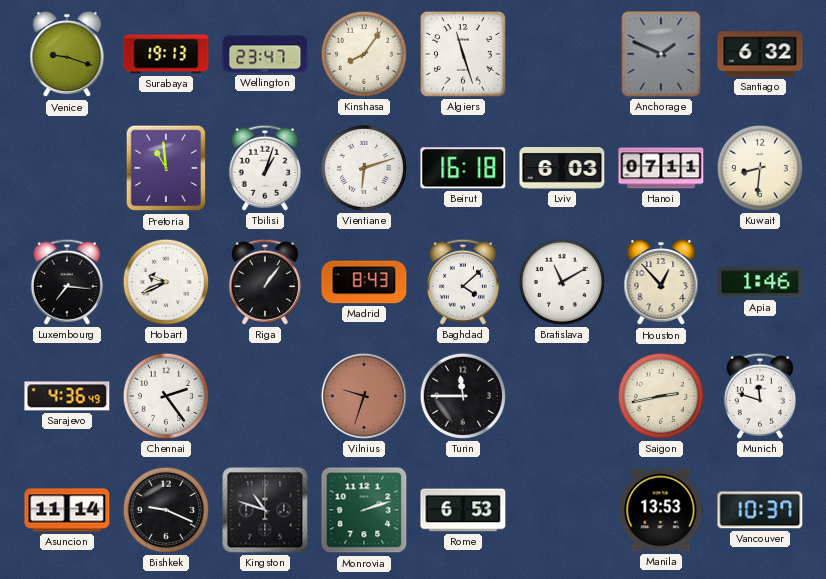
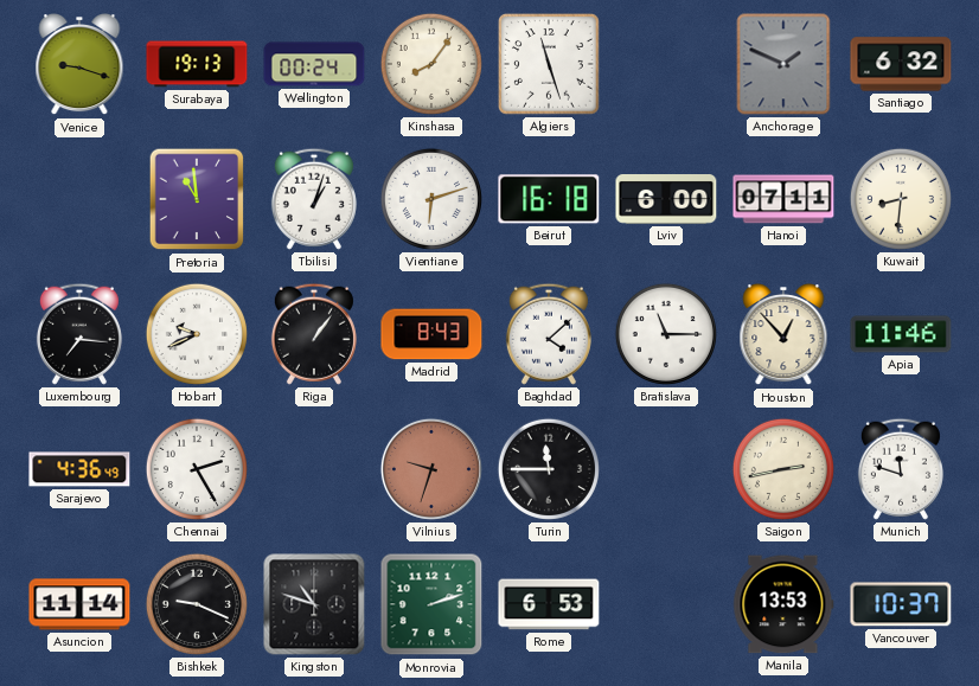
Wellington: 23:47 -> 00:24 (314, 64)
Lviv: 6:03 -> 6:00 (666, 200)
Bratislava: 11:10 -> 11:15 (666, 334)
Apia: 1:46 -> 11:46 (901, 334)
Chennai: 2:24 -> 2:25 (197, 469)
